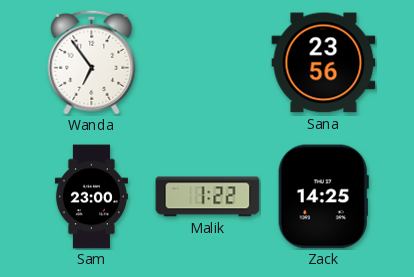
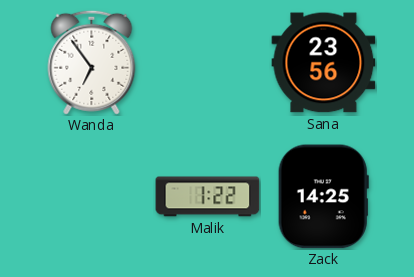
Sam: 23:00 -> none (91, 197)
